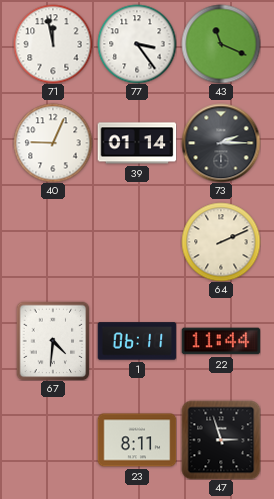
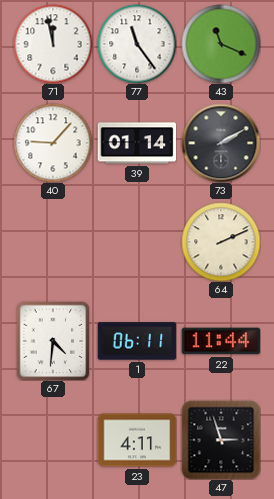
77: 3:24 -> 11:24 (137, 44)
40: 9:04 -> 9:07 (53, 143)
73: 2:15 -> 2:10 (221, 143)
23: 8:11 -> 4:11 (137, 440)
